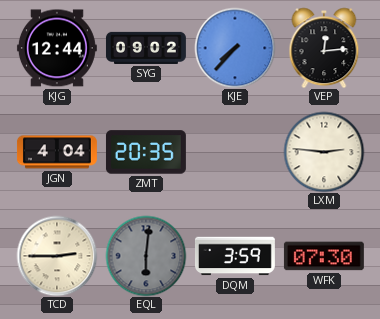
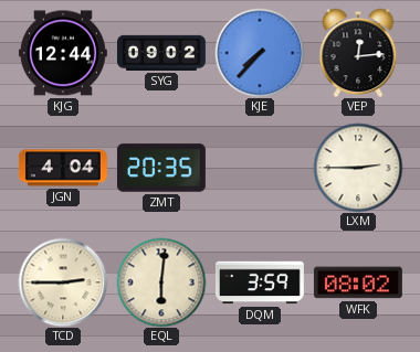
LXM: 2:46 -> 2:45 (358, 168)
EQL dial: grey -> cream (161, 282)
WFK: 07:30 -> 08:02 (358, 282)
